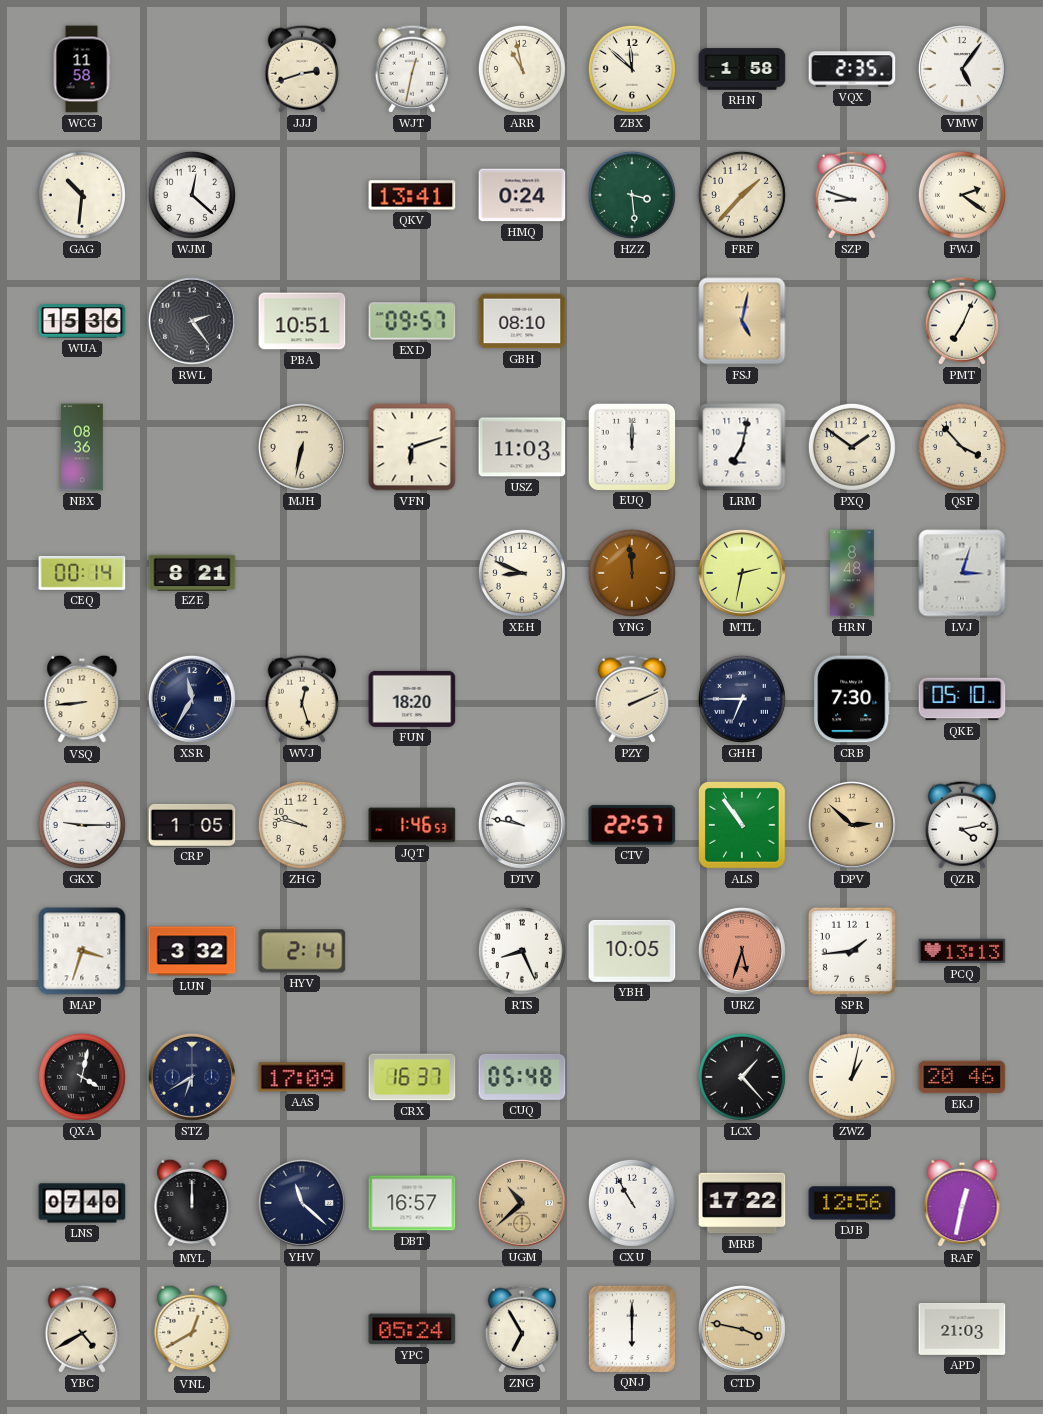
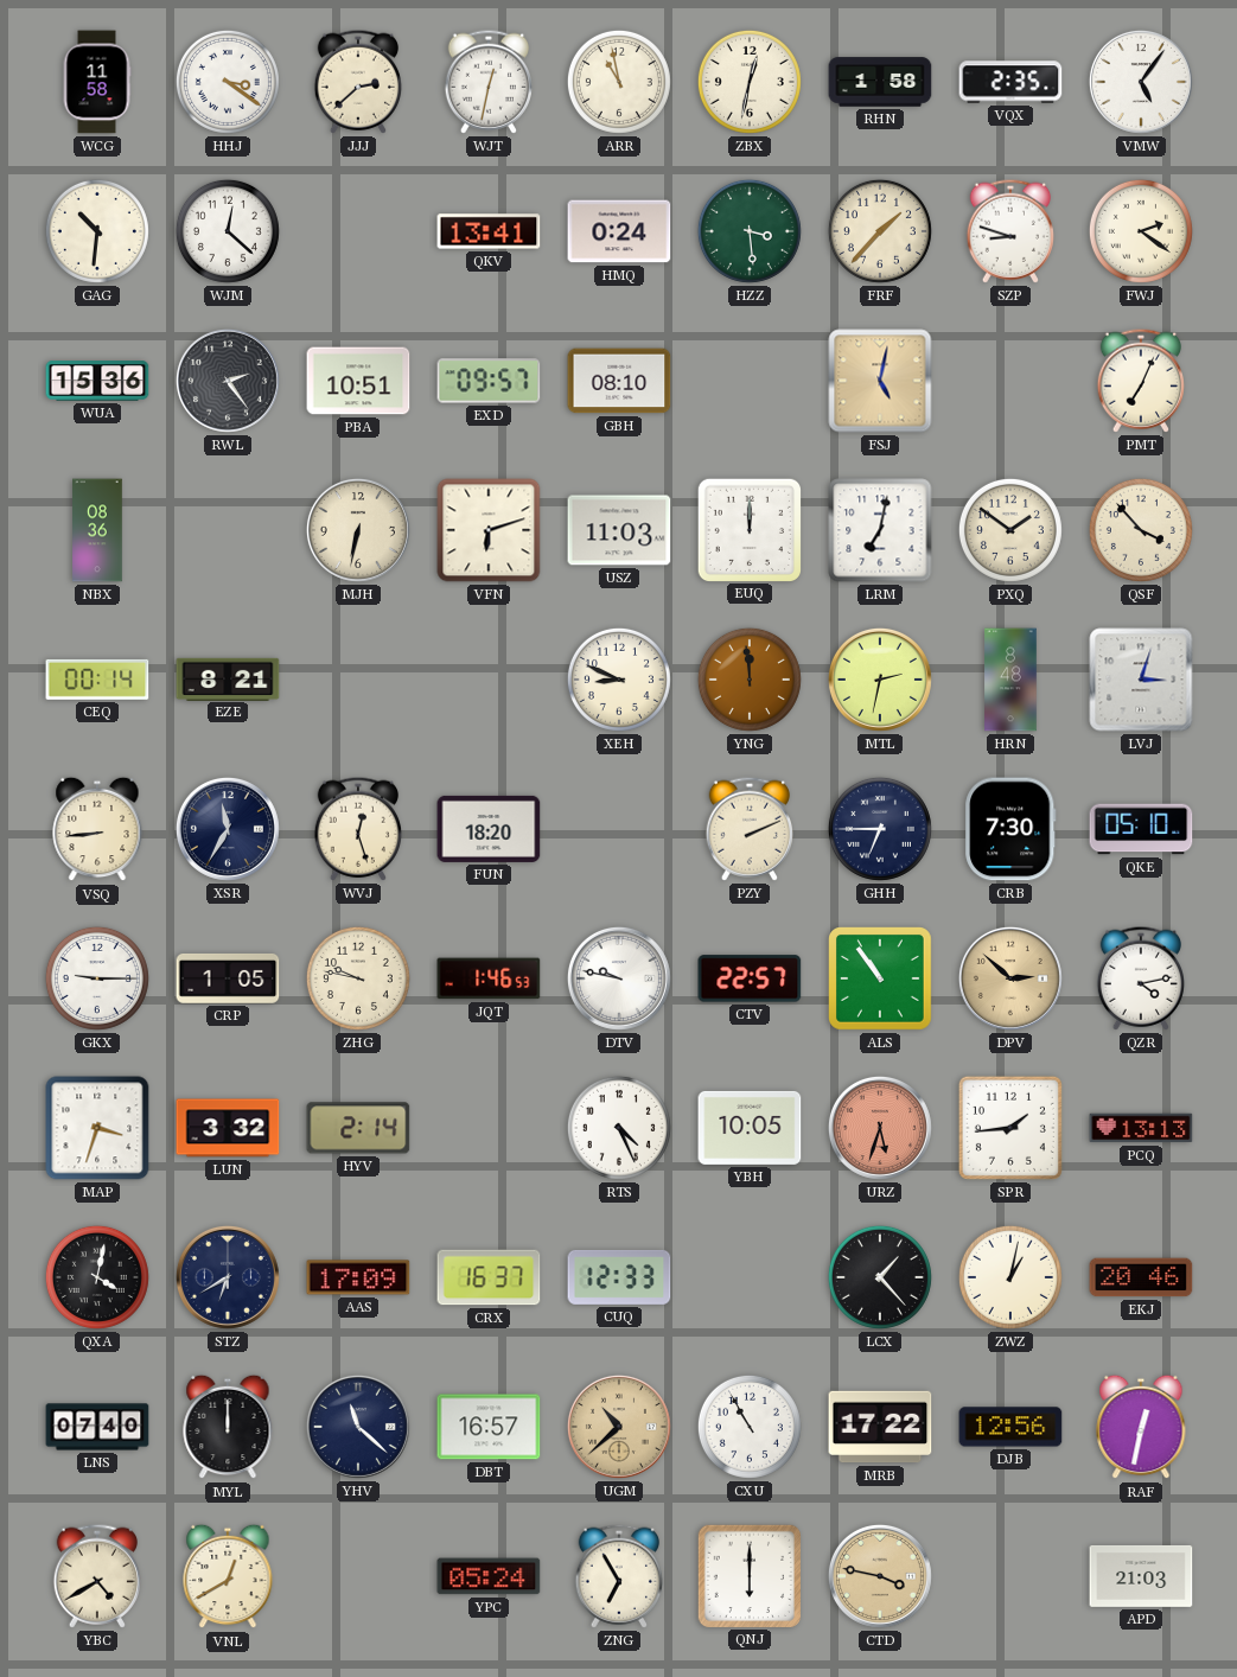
HHJ: none -> 3:21 (228, 82)
JJJ: 2:42 -> 2:38 (357, 82)
ZBX: 11:52 -> 12:32 (750, 82)
RTS: 8:26 -> 4:26 (619, 1128)
CUQ: 05:48 -> 12:33 (619, 1277)
